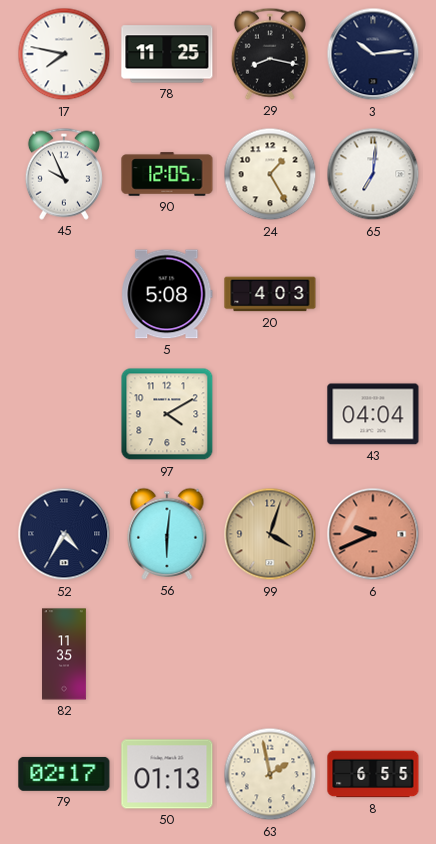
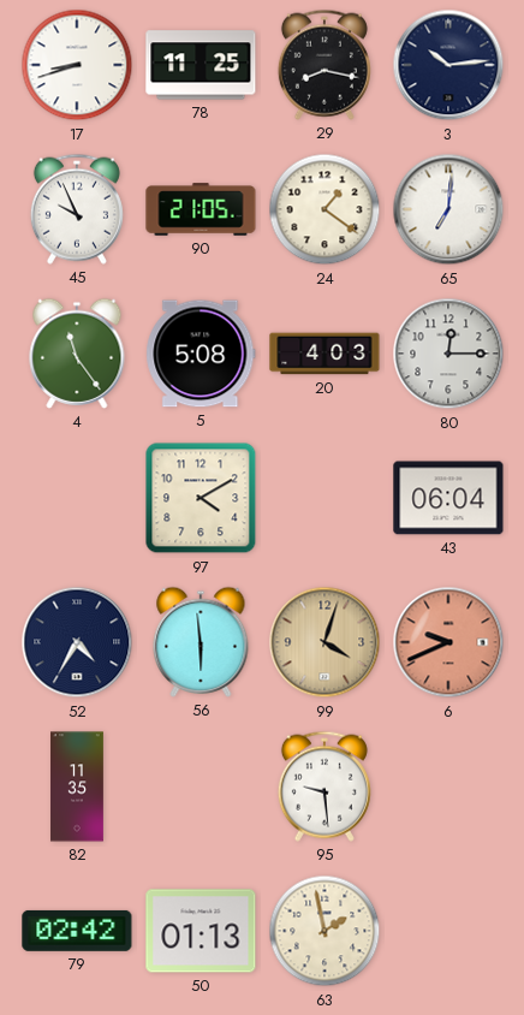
17: 7:47 -> 8:42 (77, 65)
90: 12:05 -> 21:05 (201, 209)
24: 1:25 -> 1:21 (324, 209)
4: none -> 11:24 (77, 354)
80: none -> 12:15 (448, 354)
43: 04:04 -> 06:04 (448, 498)
56: 6:01 -> 5:59 (201, 642)
95: none -> 9:29 (324, 787)
79: 02:17 -> 02:42 (77, 931)
8: 6:55 -> none (373, 774)
